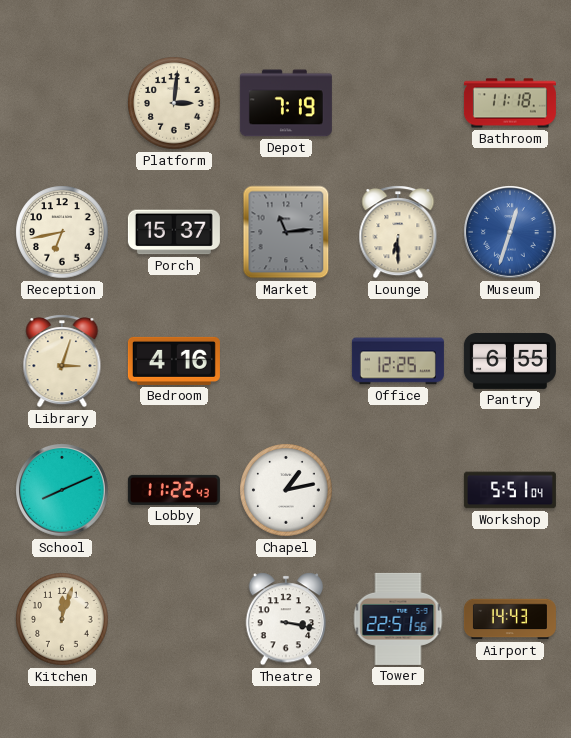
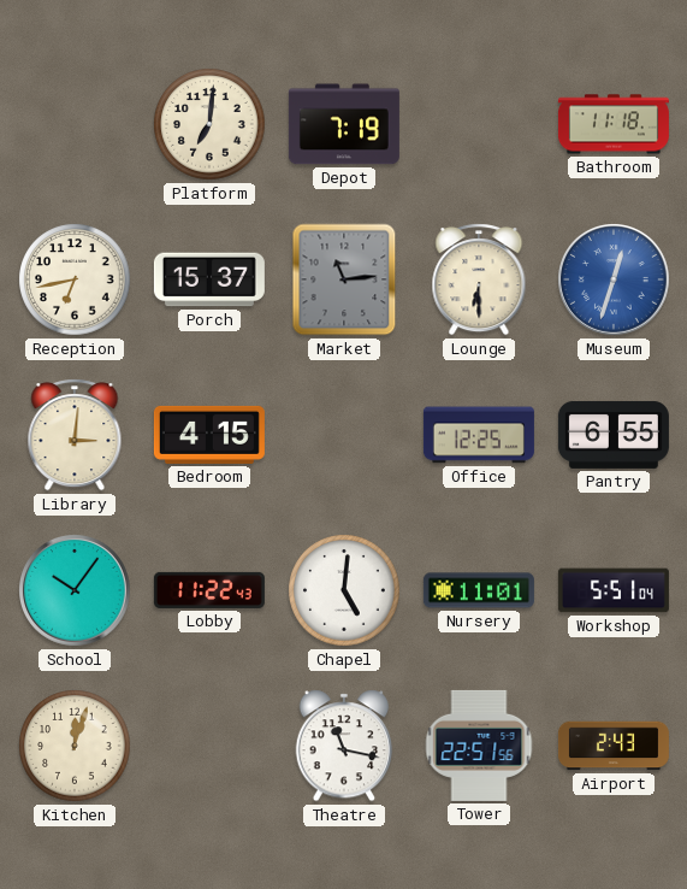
Platform: 3:01 -> 7:01 (209, 124)
Library: 3:03 -> 3:01 (75, 435)
Bedroom: 4:16 -> 4:15 (209, 435)
School: 8:11 -> 10:06 (76, 591)
Chapel: 1:13 -> 5:01 (344, 590)
Nursery: none -> 11:01 (479, 590)
Theatre: 3:17 -> 11:17 (344, 746)
Airport: 14:43 -> 2:43 (614, 746)
